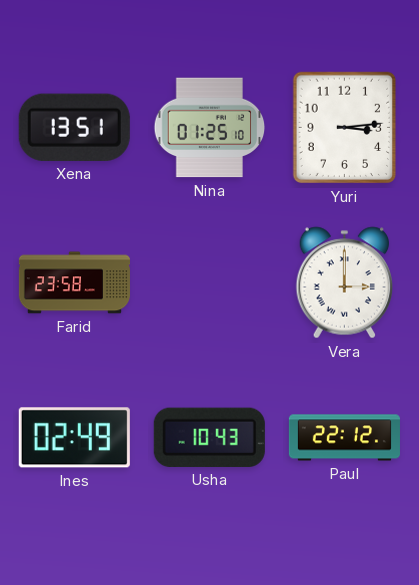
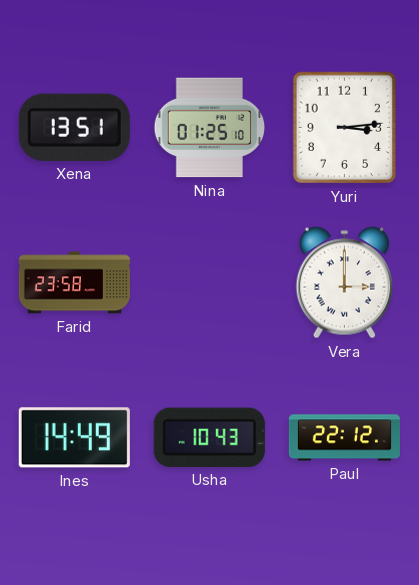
Ines: 02:49 -> 14:49 (74, 438)
